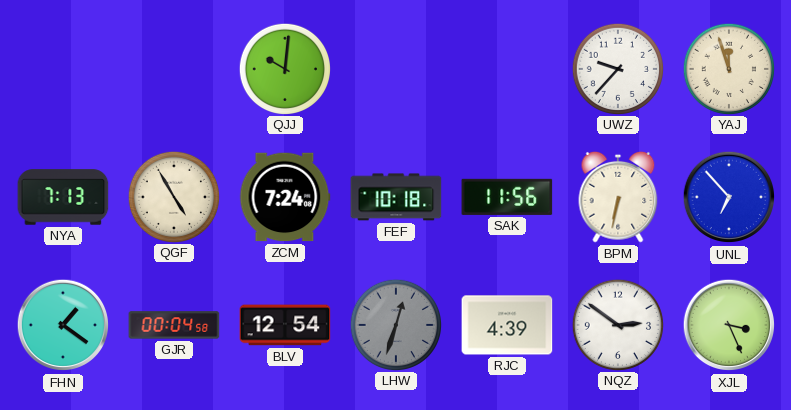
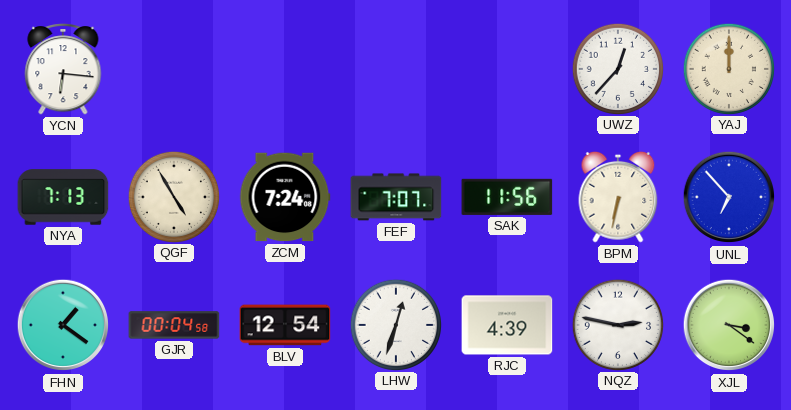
YCN: none -> 6:16 (63, 70)
QJJ: 10:01 -> none (284, 68)
UWZ: 9:37 -> 12:37 (617, 68)
YAJ: 11:57 -> 12:00 (728, 68)
FEF: 10:18 -> 7:07 (396, 197)
LHW dial: grey -> white (395, 324)
NQZ: 2:51 -> 2:47 (617, 324)
XJL: 3:26 -> 3:21 (729, 325)
